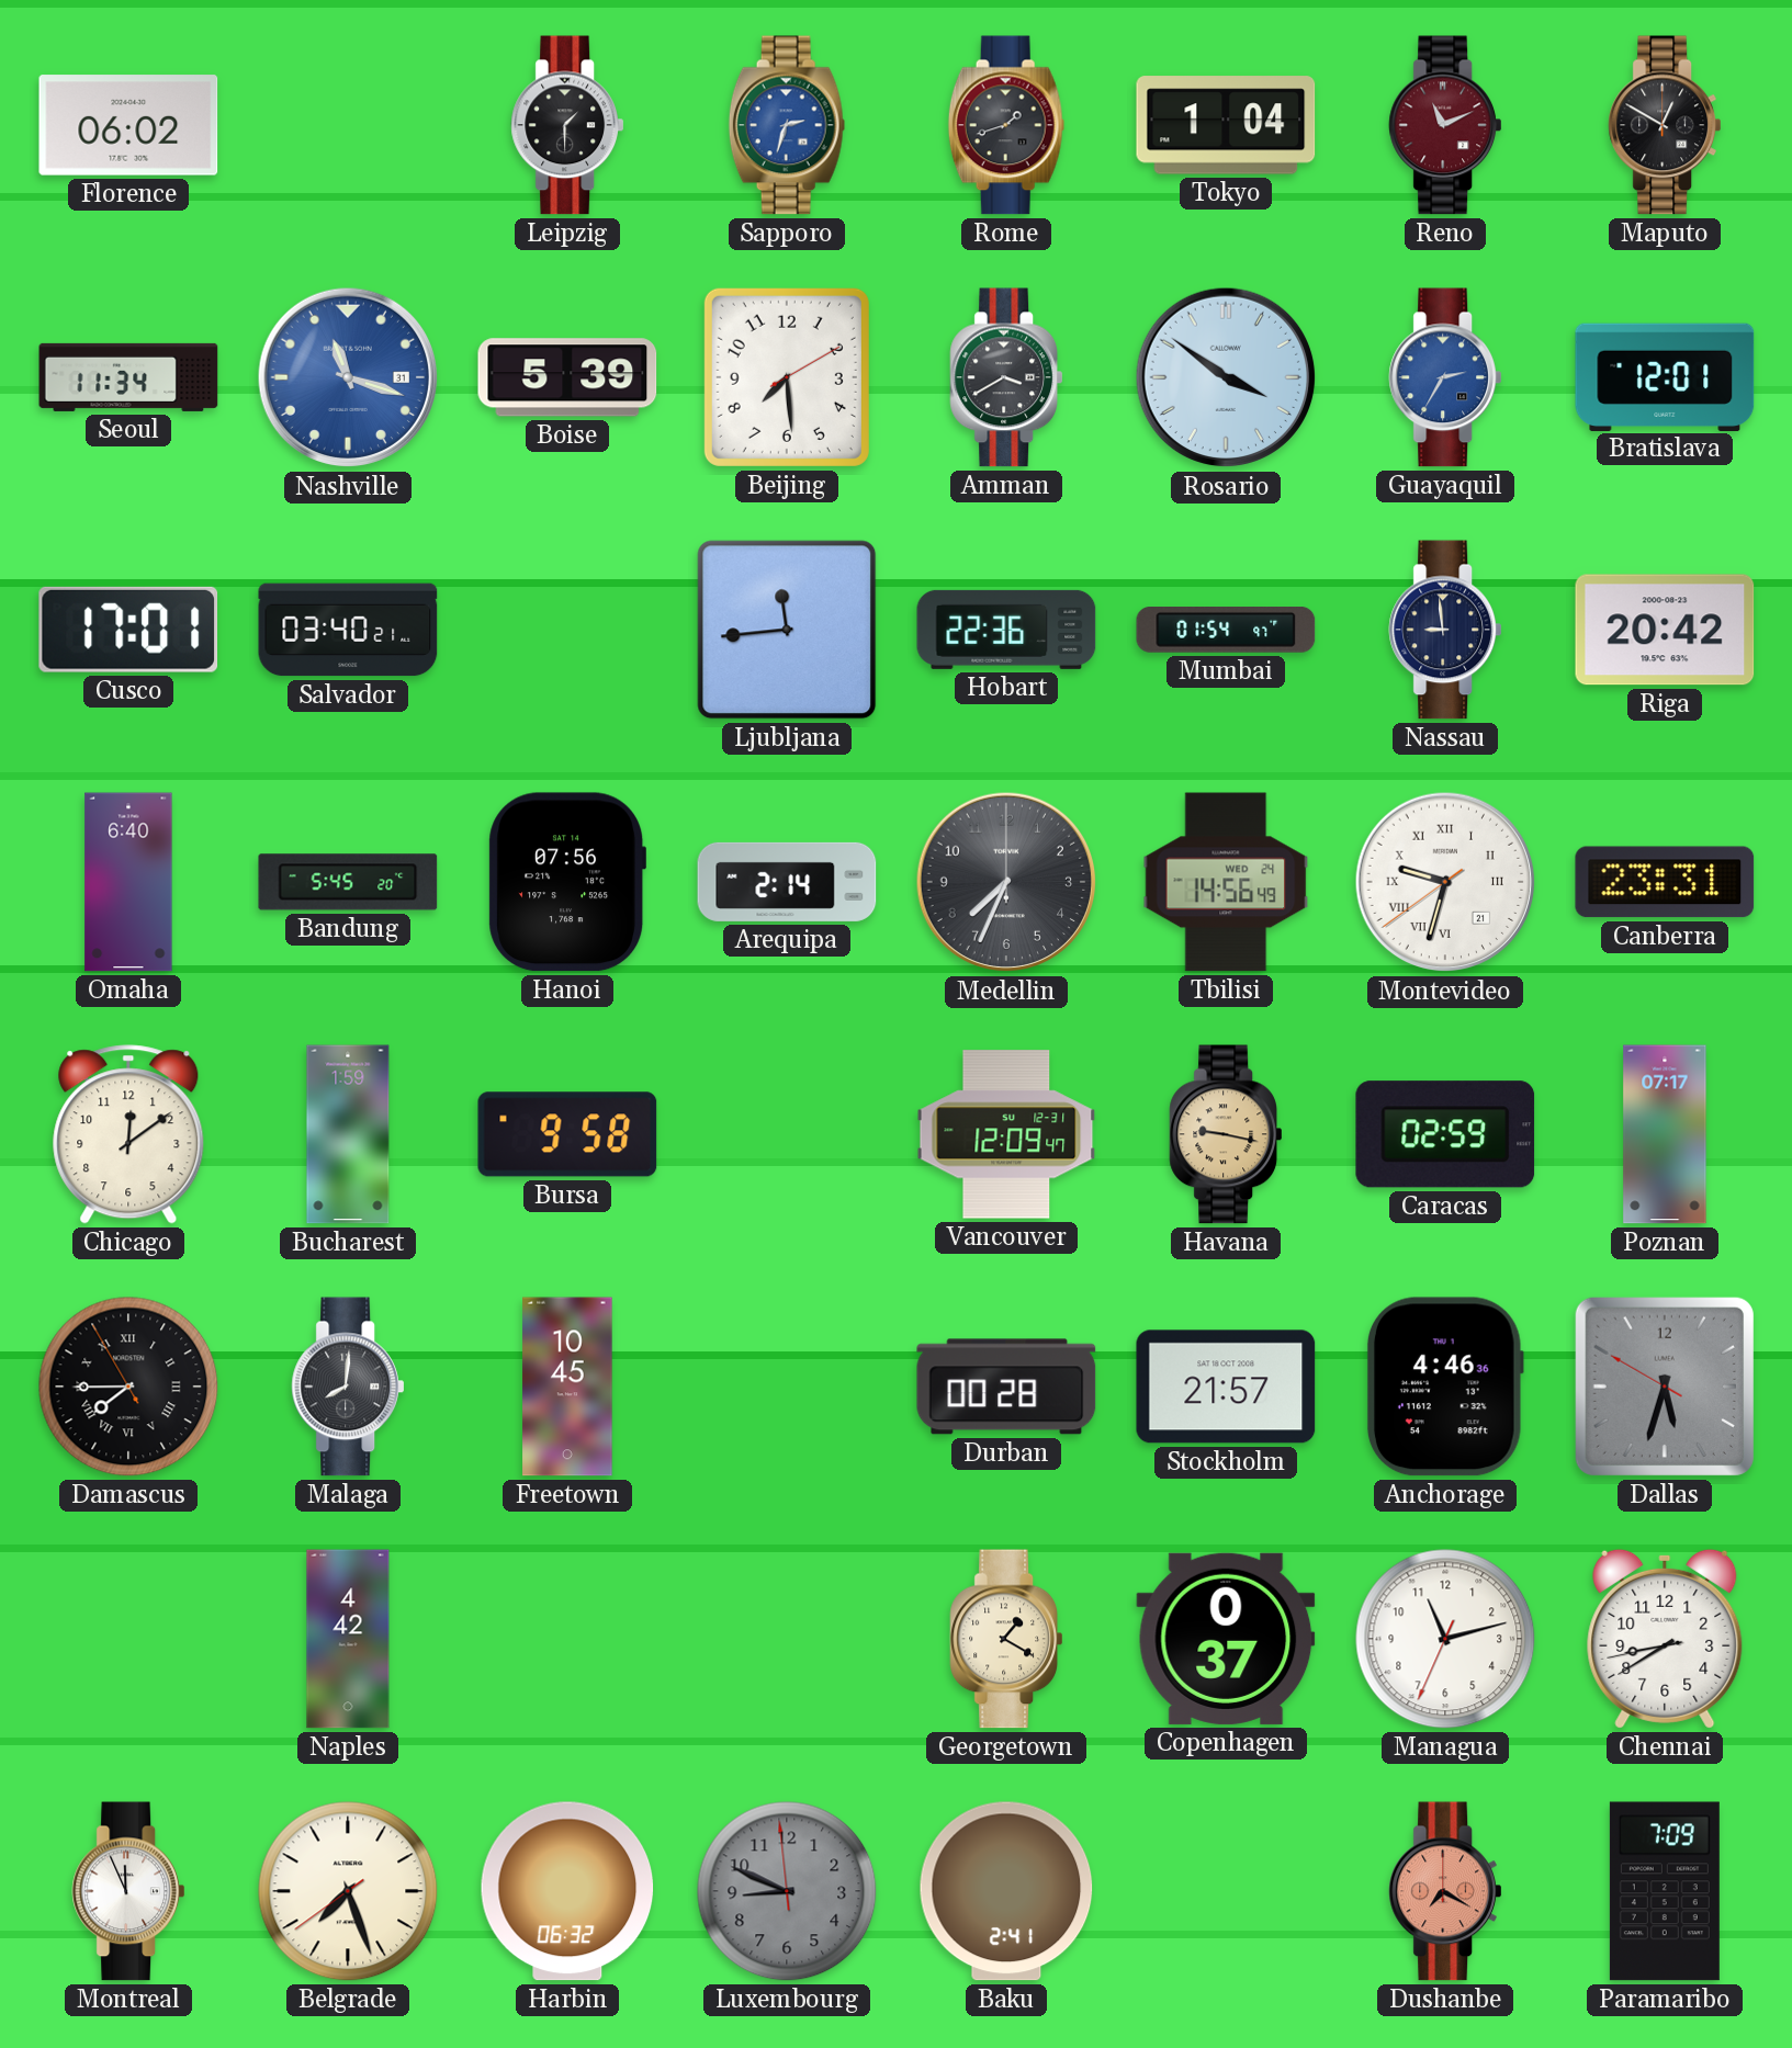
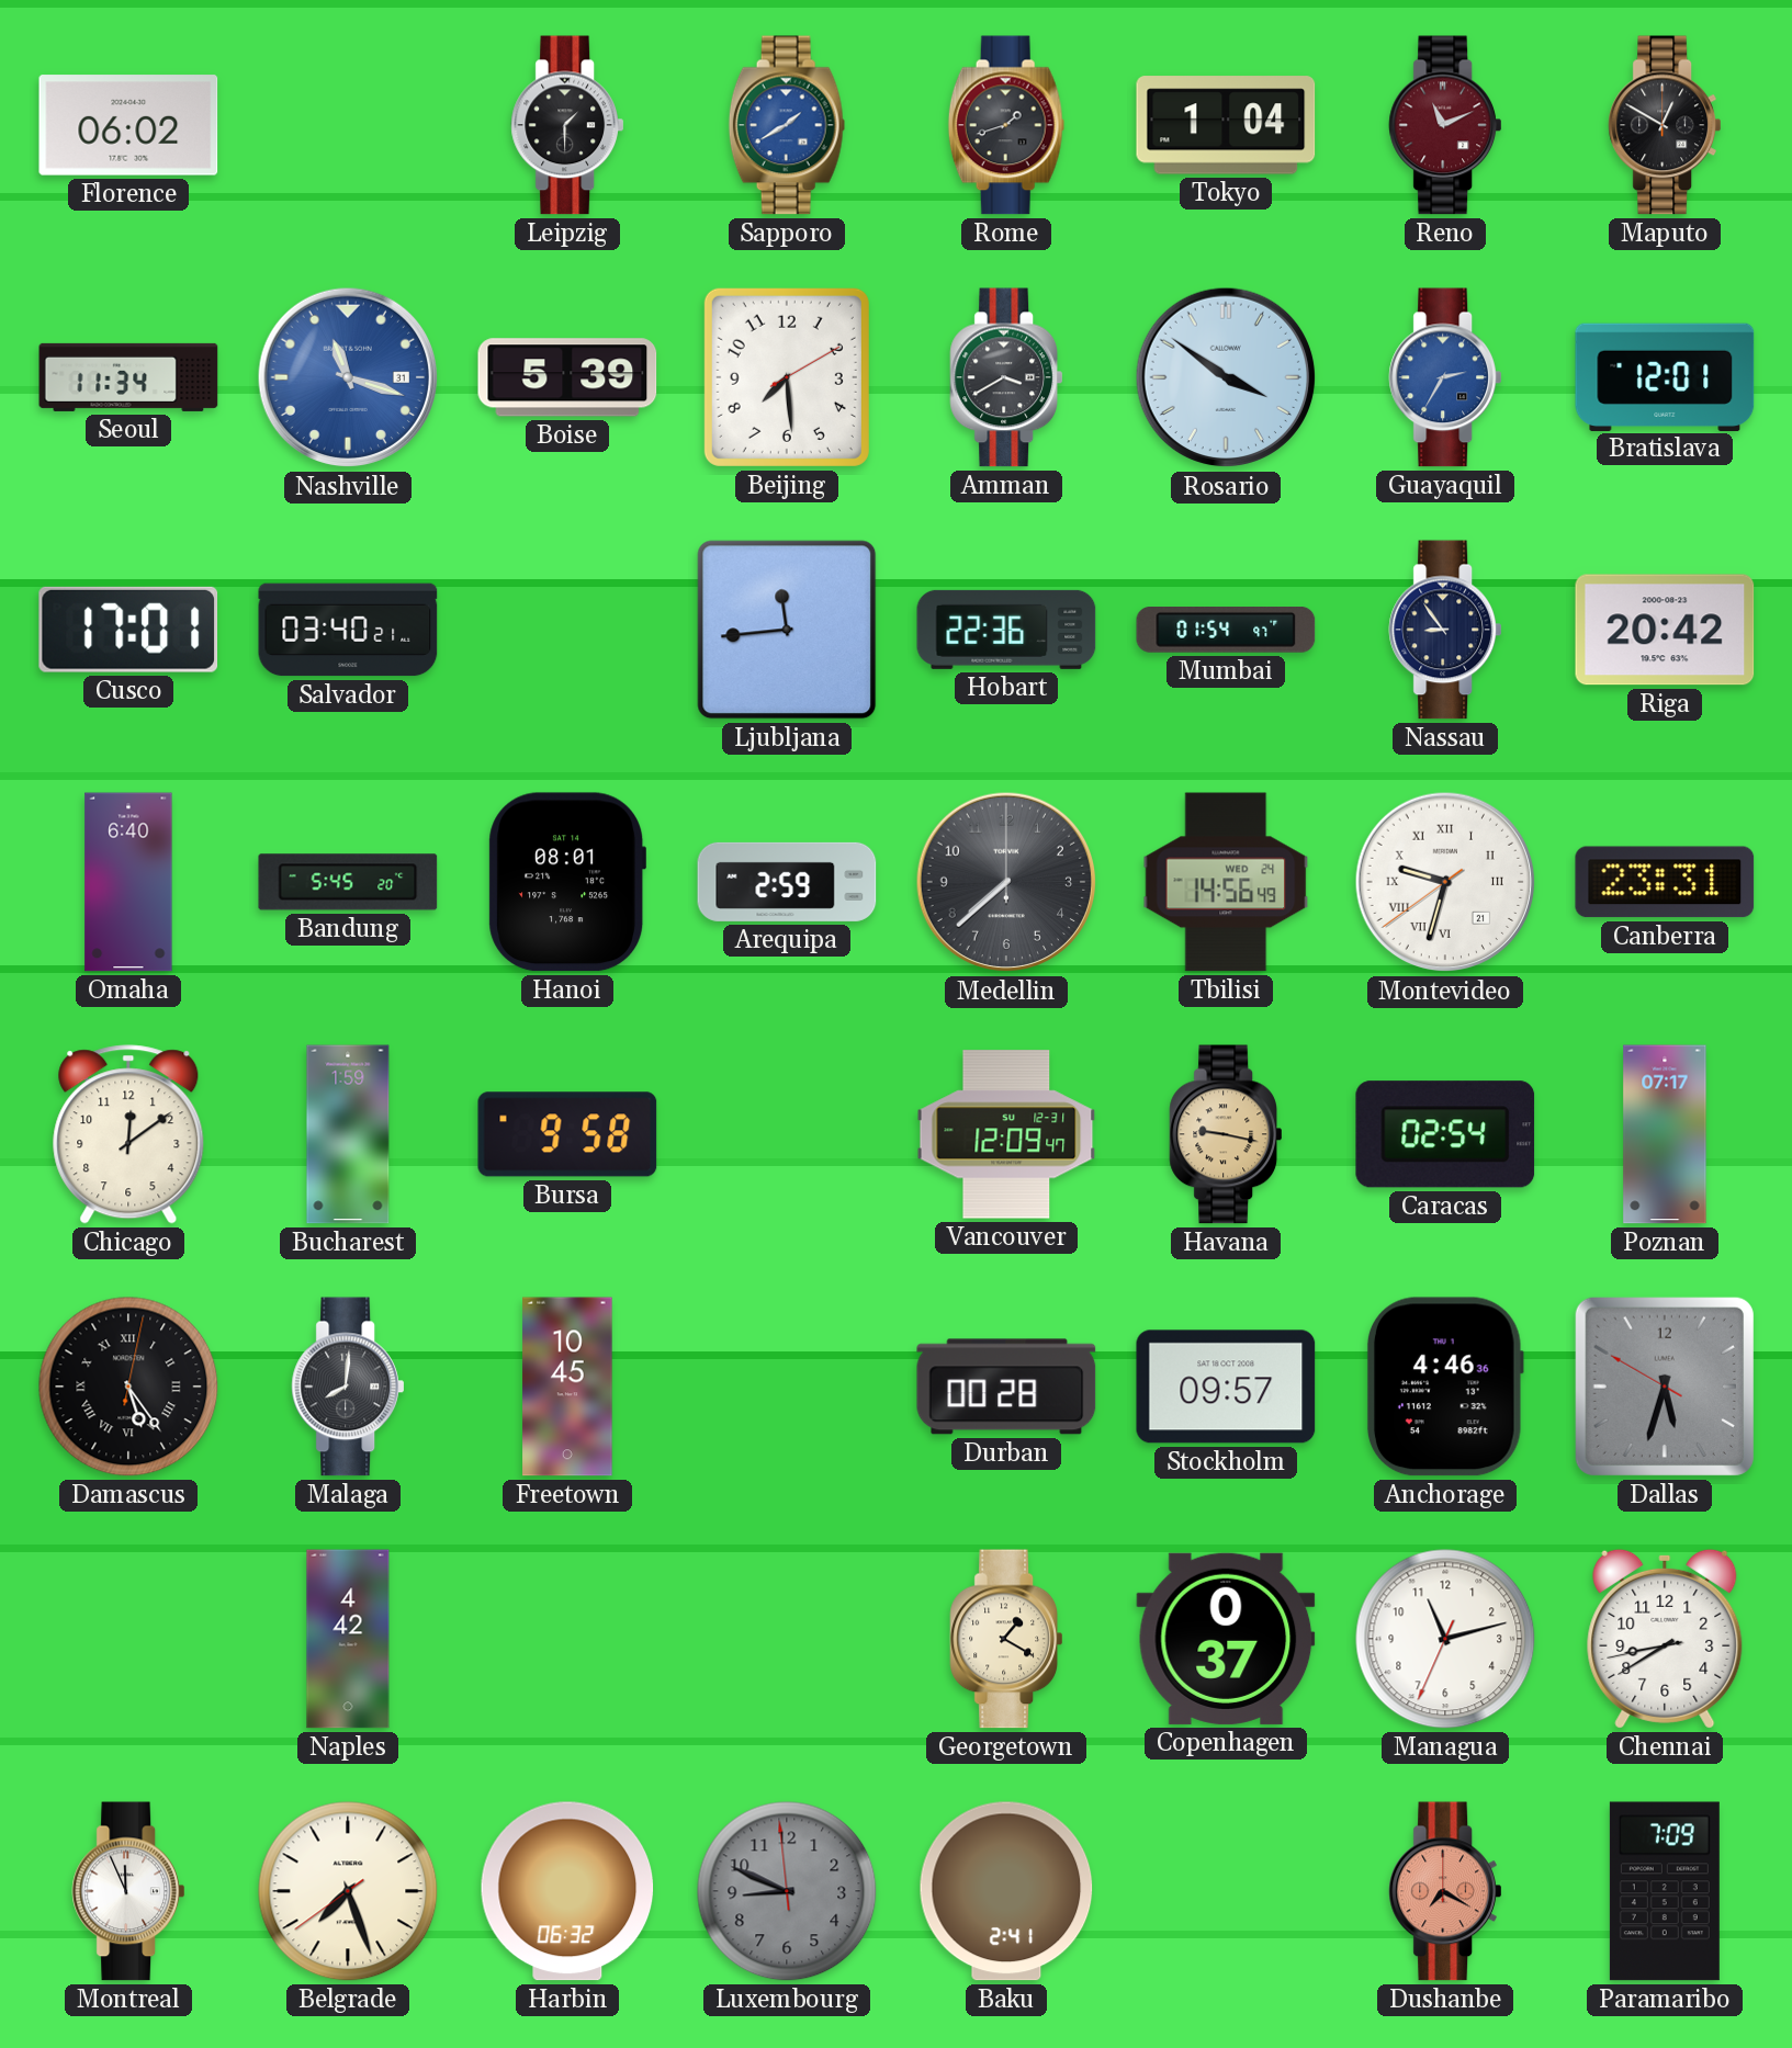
Sapporo: 2:33 -> 1:40 (787, 125)
Nassau: 8:59 -> 8:54 (1444, 630)
Hanoi: 07:56 -> 08:01 (566, 882)
Arequipa: 2:14 -> 2:59 (787, 882)
Medellin: 7:34 -> 7:38 (1006, 882)
Caracas: 02:59 -> 02:54 (1445, 1134)
Damascus: 7:44 -> 5:24 (128, 1387)
Stockholm: 21:57 -> 09:57 (1226, 1387)
